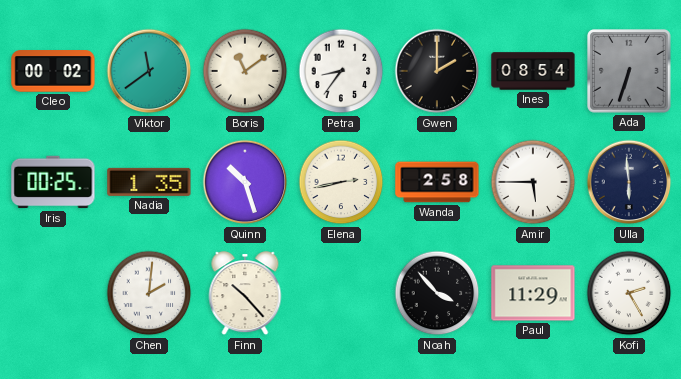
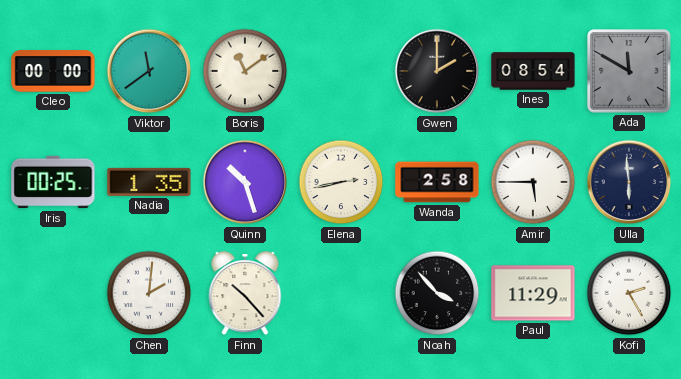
Cleo: 00:02 -> 00:00 (53, 71)
Petra: 8:36 -> none (341, 71)
Ada: 6:33 -> 11:50 (629, 71)
